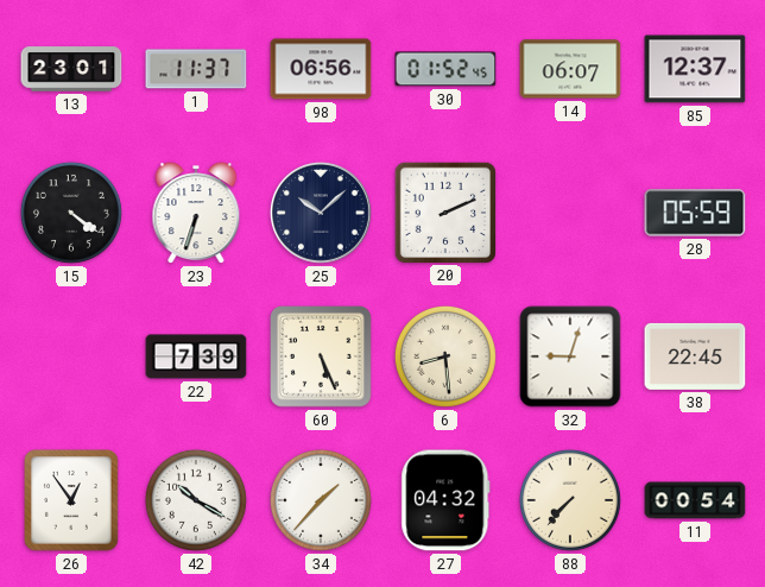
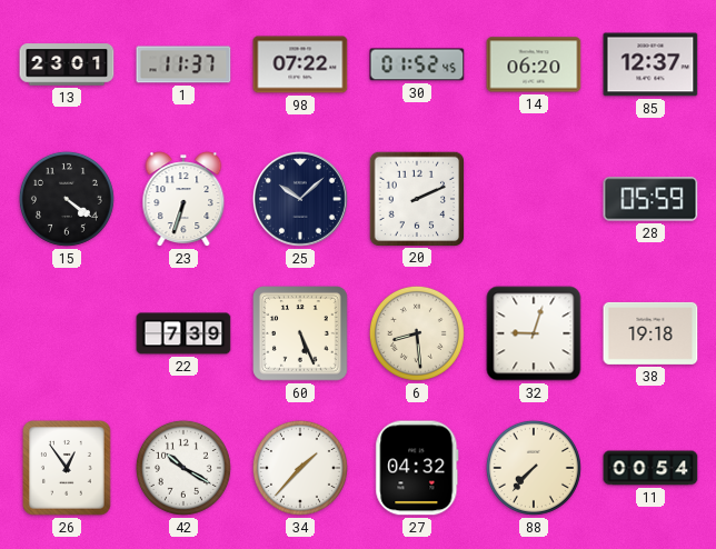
98: 06:56 -> 07:22 (300, 64)
14: 06:07 -> 06:20 (534, 64)
38: 22:45 -> 19:18 (650, 333)
